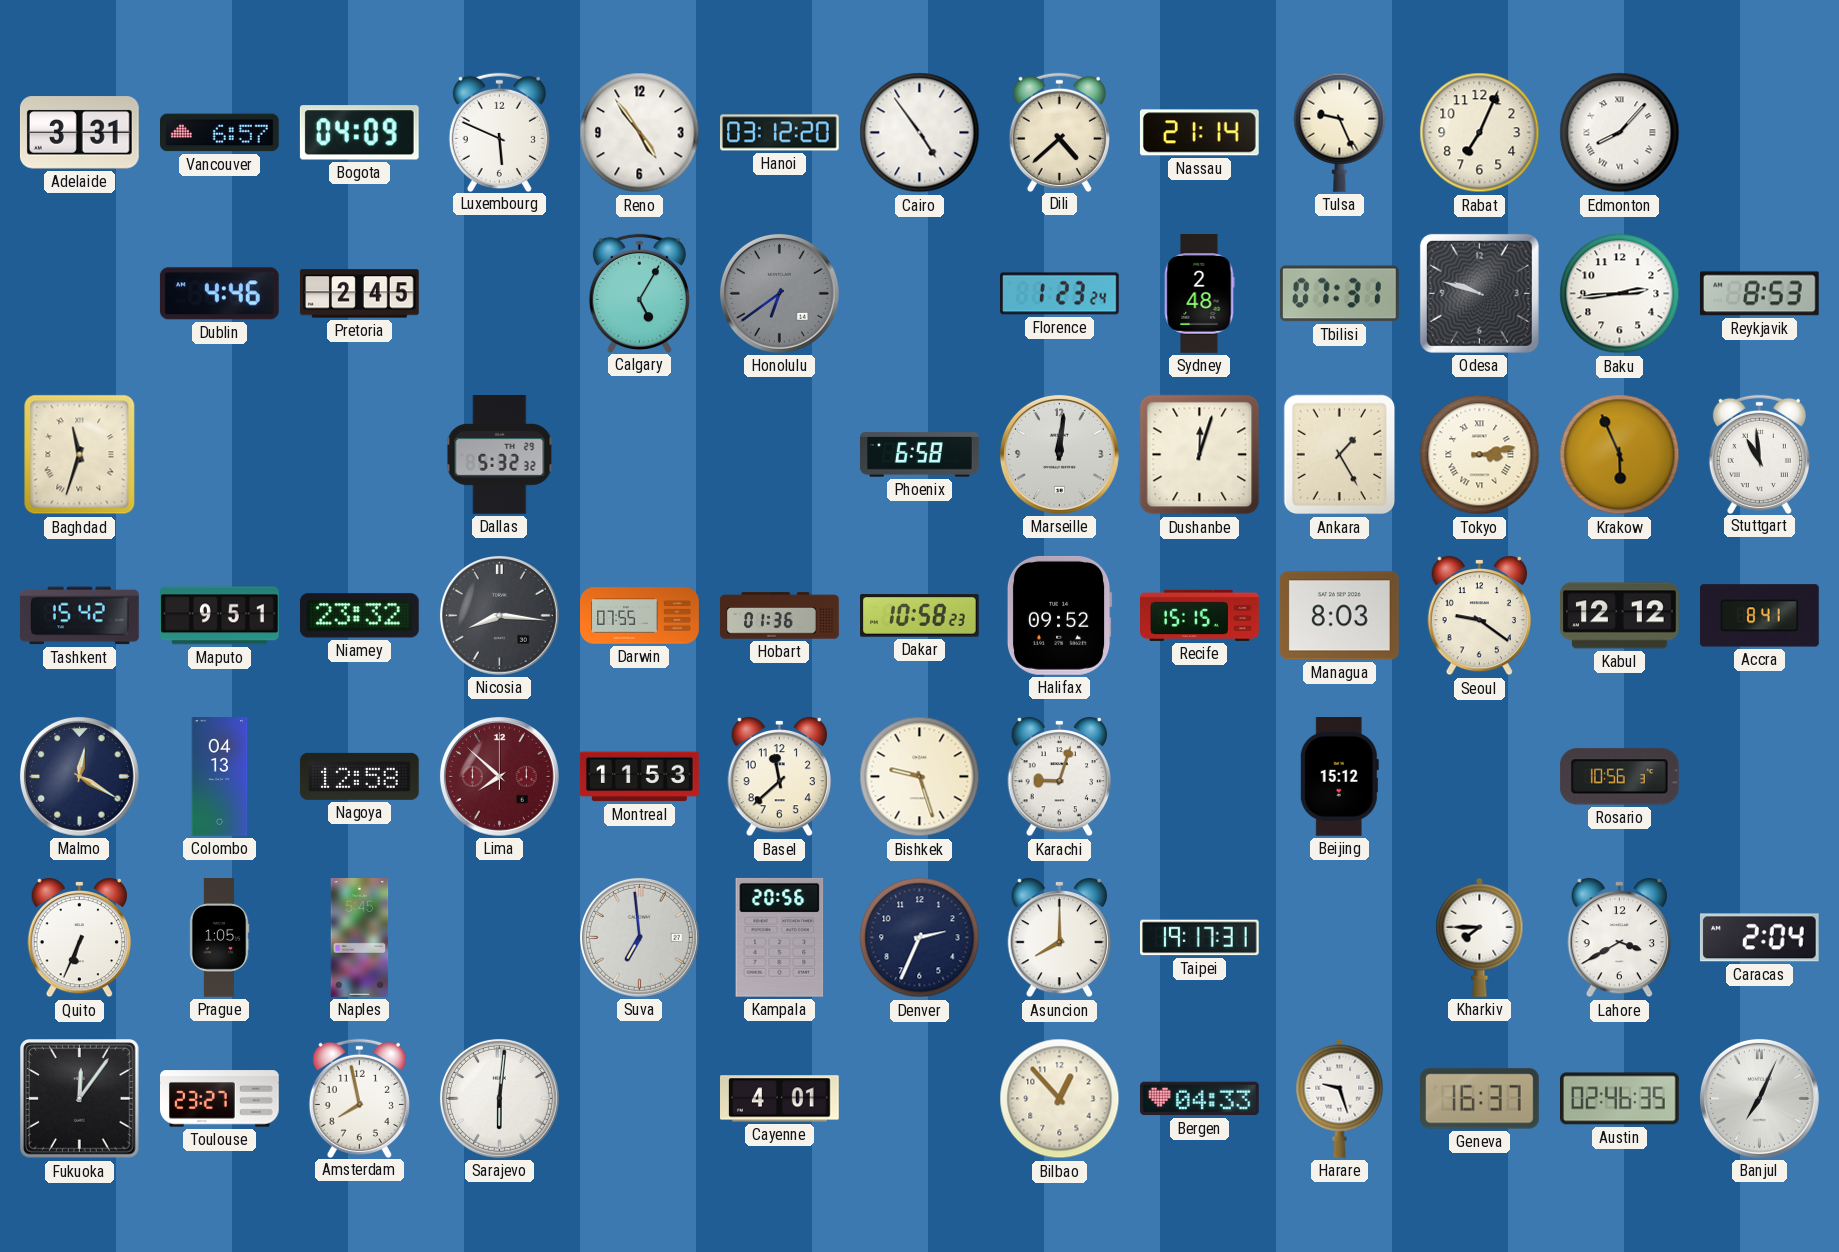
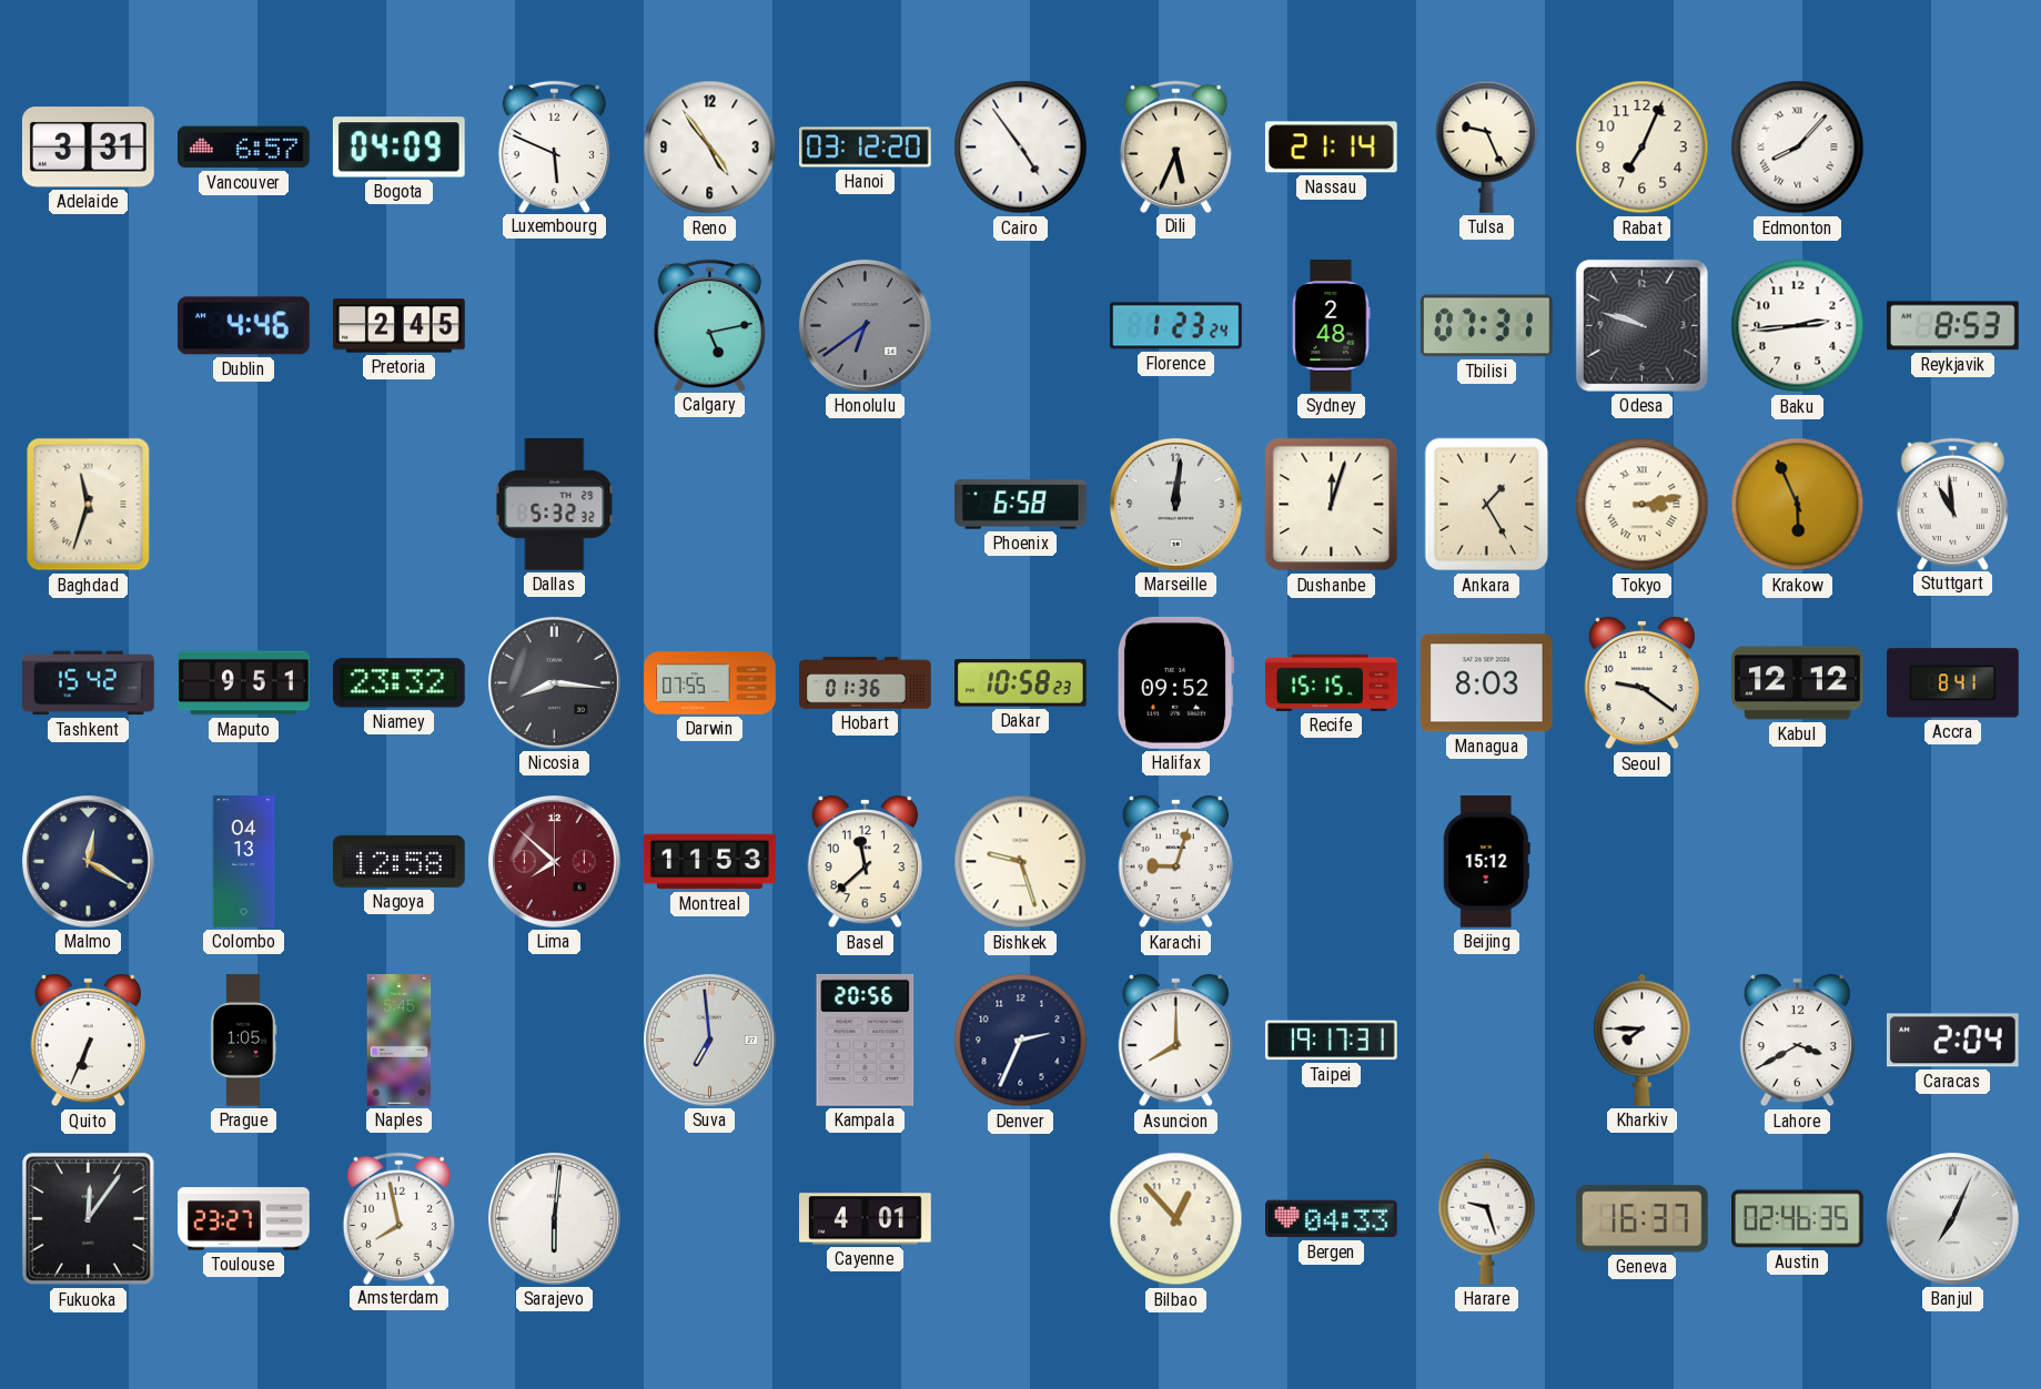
Dili: 4:38 -> 5:34 (1175, 146)
Calgary: 5:05 -> 5:13 (709, 325)
Rosario: 10:56 -> none (1619, 777)
